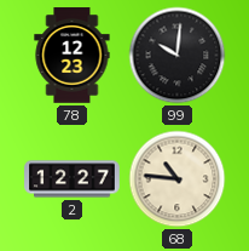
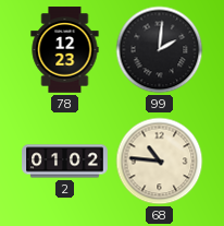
99: 10:01 -> 2:01 (160, 50)
2: 12:27 -> 01:02 (65, 162)
